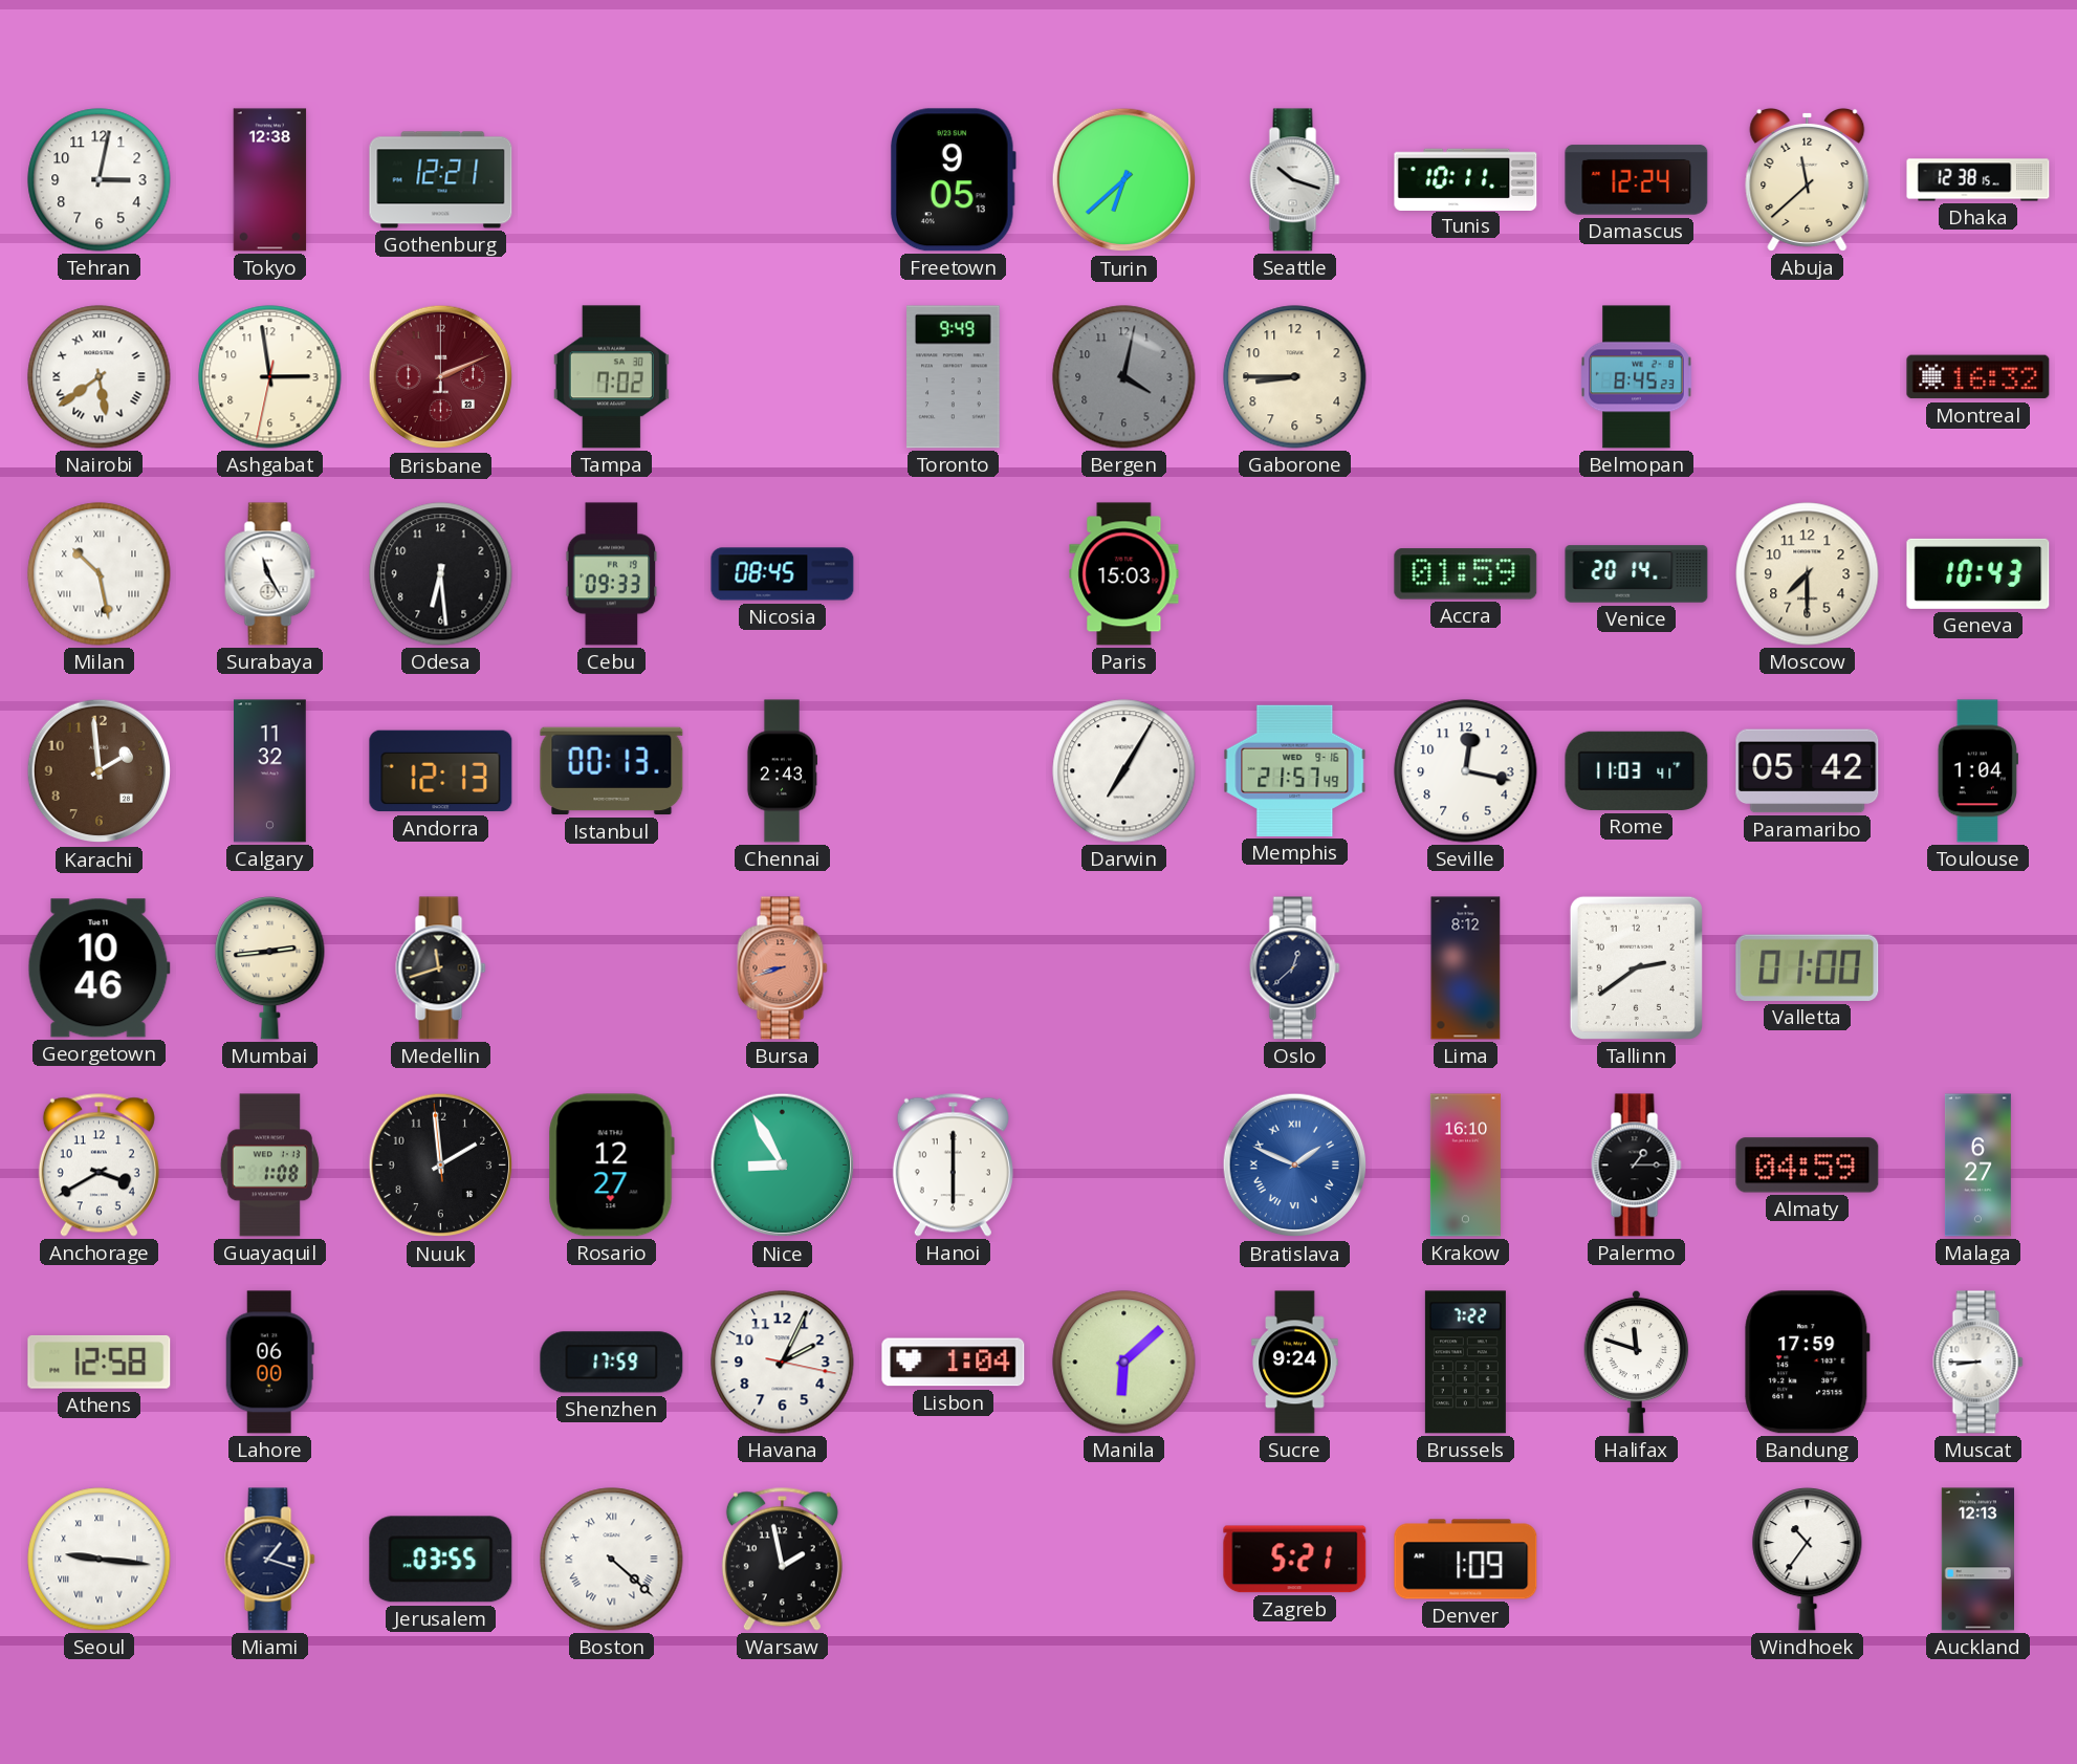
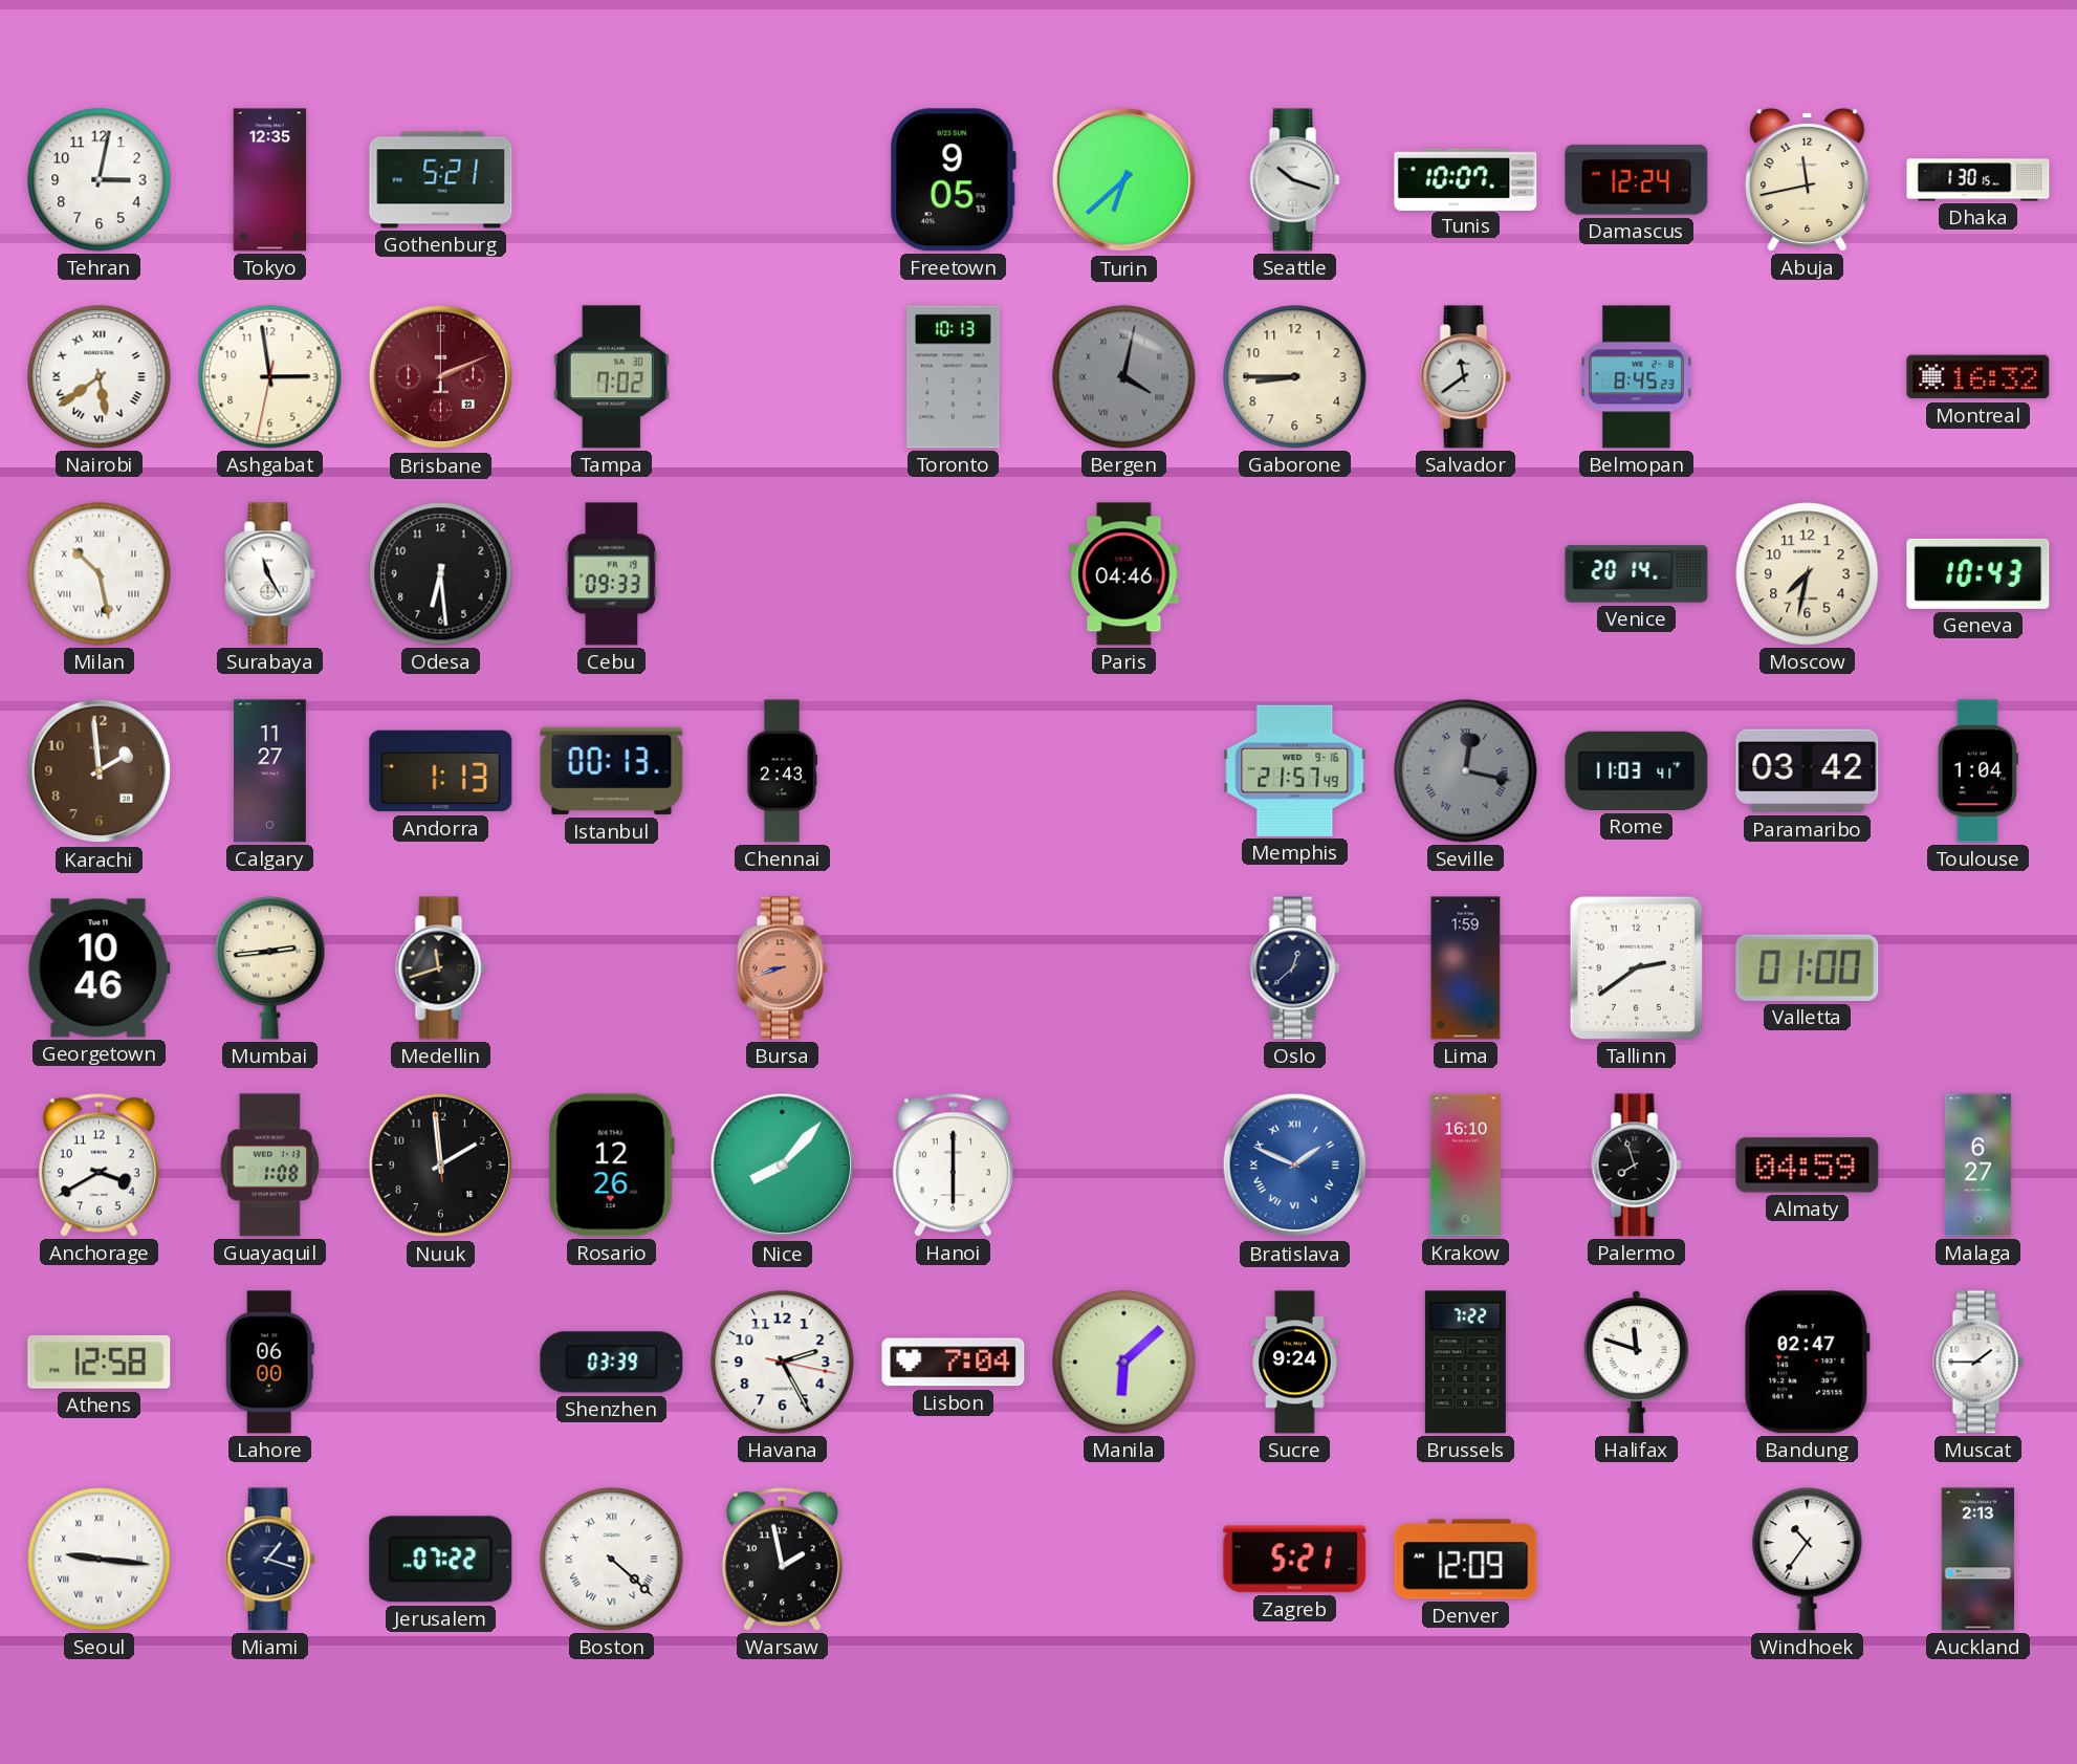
Tokyo: 12:38 -> 12:35 (270, 180)
Gothenburg: 12:21 -> 5:21 (441, 180)
Tunis: 10:11 -> 10:07 (1466, 179)
Abuja: 11:38 -> 11:43 (1808, 179)
Dhaka: 12:38 -> 1:30 (1978, 180)
Toronto: 9:49 -> 10:13 (954, 377)
Bergen numerals: Arabic -> Roman (1124, 377)
Salvador: none -> 11:39 (1466, 377)
Nicosia: 08:45 -> none (783, 574)
Paris: 15:03 -> 04:46 (1124, 574)
Accra: 01:59 -> none (1466, 574)
Moscow: 7:30 -> 7:32 (1808, 574)
Calgary: 11:32 -> 11:27 (270, 771)
Andorra: 12:13 -> 1:13 (441, 771)
Darwin: 7:05 -> none (1124, 771)
Seville dial: white -> grey (1466, 771)
Seville numerals: Arabic -> Roman (1466, 771)
Paramaribo: 05:42 -> 03:42 (1808, 771)
Lima: 8:12 -> 1:59 (1466, 968)
Rosario: 12:27 -> 12:26 (611, 1166)
Nice: 8:55 -> 8:07 (783, 1166)
Palermo: 1:15 -> 7:57 (1637, 1166)
Shenzhen: 17:59 -> 03:39 (612, 1363)
Havana: 2:04 -> 2:25 (783, 1363)
Lisbon: 1:04 -> 7:04 (954, 1363)
Bandung: 17:59 -> 02:47 (1808, 1363)
Muscat: 8:45 -> 1:45 (1978, 1363)
Jerusalem: 03:55 -> 07:22 (441, 1560)
Denver: 1:09 -> 12:09 (1466, 1560)
Auckland: 12:13 -> 2:13 (1977, 1560)
